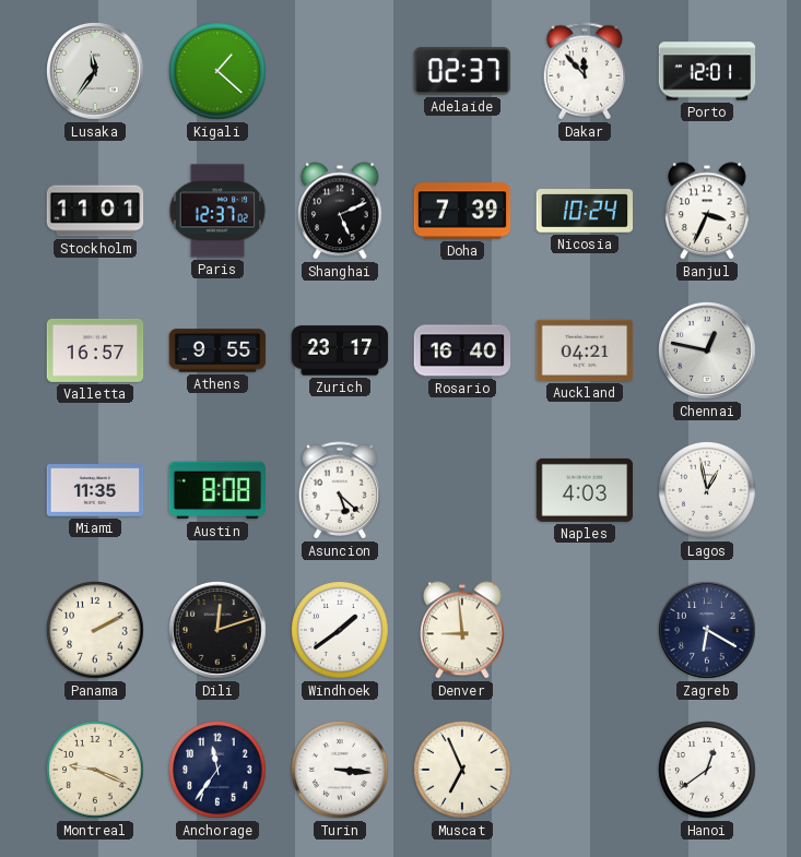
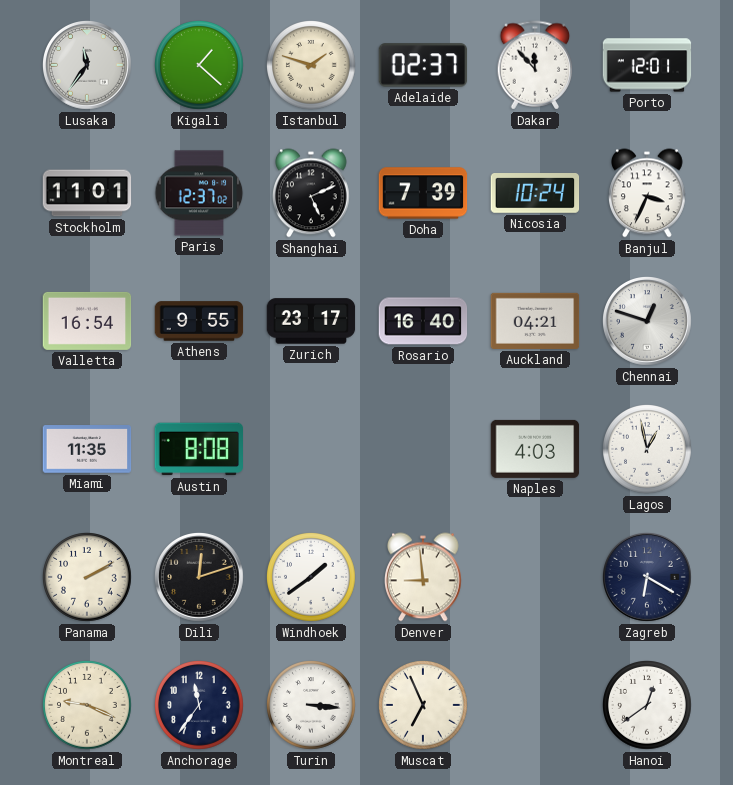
Istanbul: none -> 1:48 (312, 66)
Valletta: 16:57 -> 16:54 (87, 321)
Chennai: 12:47 -> 12:48 (648, 322)
Asuncion: 5:22 -> none (340, 490)
